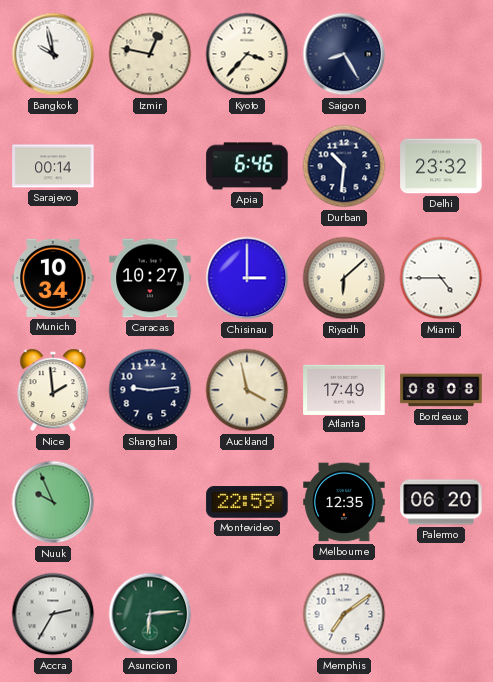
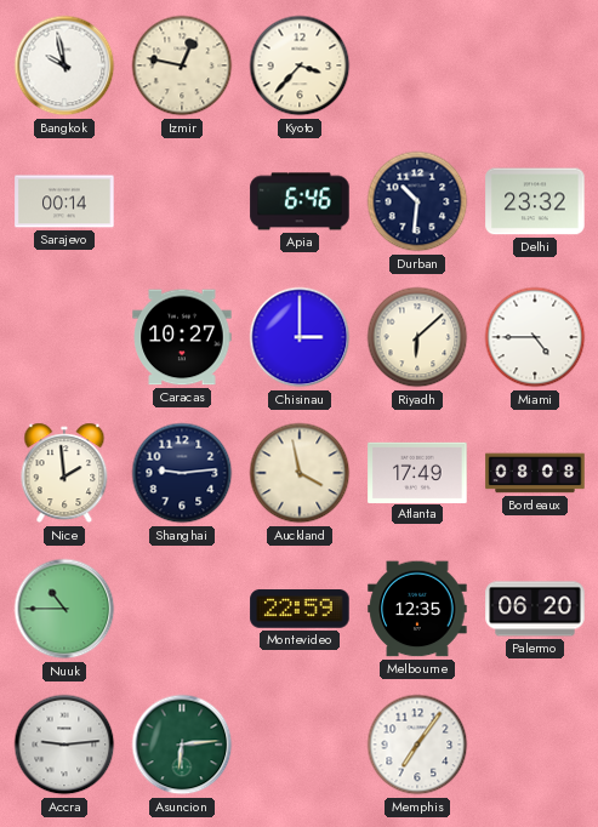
Saigon: 8:25 -> none (344, 54)
Munich: 10:34 -> none (53, 278)
Nuuk: 9:56 -> 10:45 (64, 609)
Accra: 2:35 -> 9:14 (64, 745)
Memphis: 7:09 -> 7:06 (417, 745)
